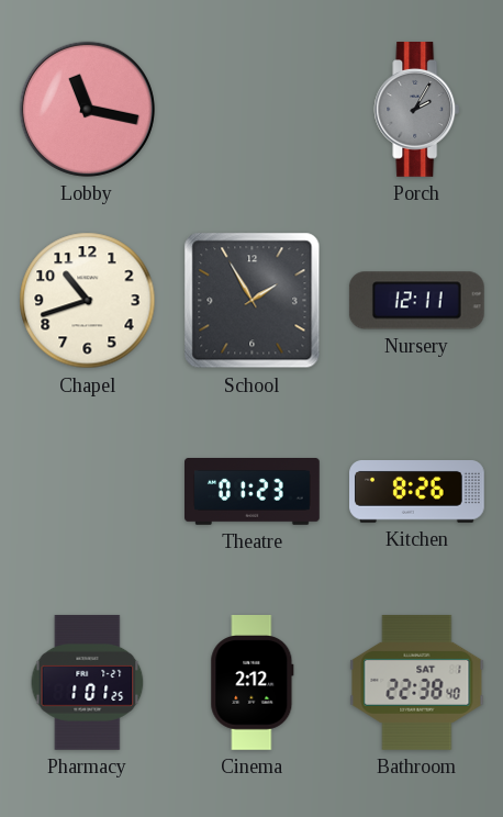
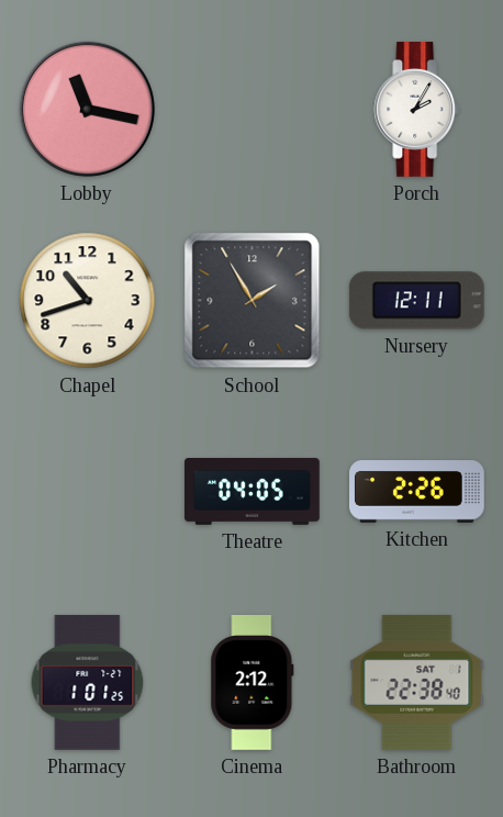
Porch dial: grey -> white (417, 110)
Theatre: 01:23 -> 04:05 (253, 492)
Kitchen: 8:26 -> 2:26 (417, 492)
